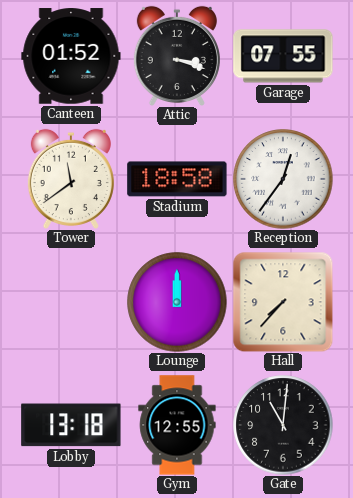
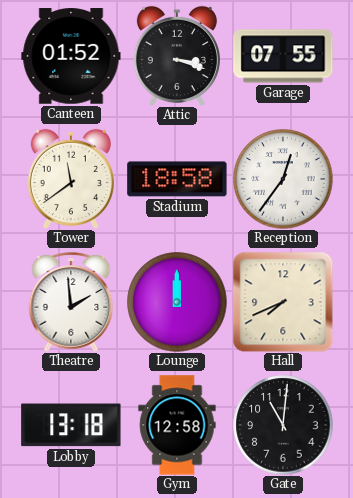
Theatre: none -> 1:59 (71, 302)
Hall: 7:37 -> 7:41 (283, 302)
Gym: 12:55 -> 12:58 (177, 425)
